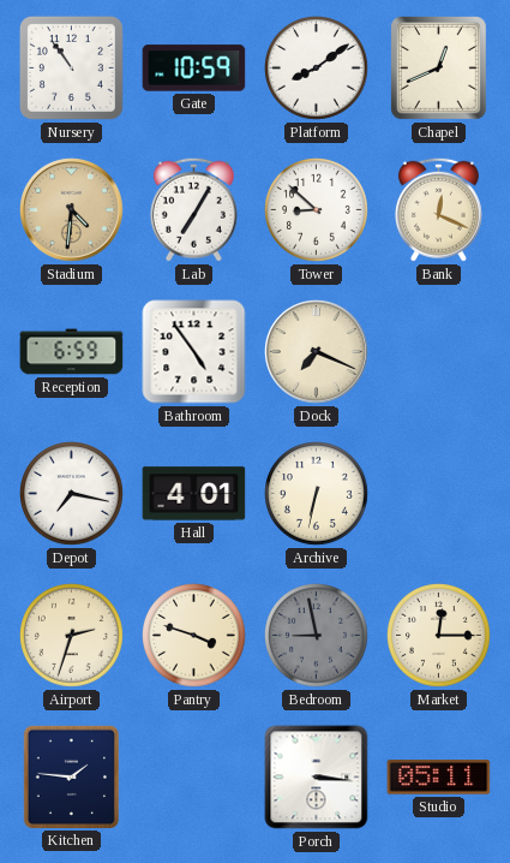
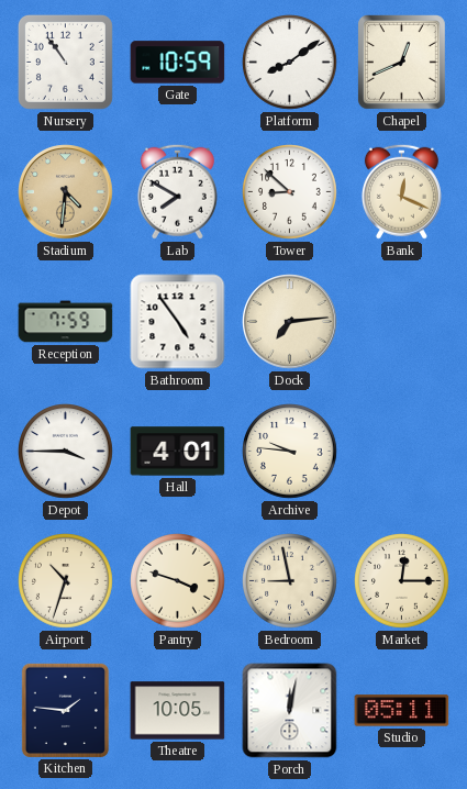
Lab: 7:05 -> 7:50 (177, 191)
Reception: 6:59 -> 7:59 (66, 322)
Dock: 7:19 -> 7:14 (290, 322)
Depot: 7:17 -> 3:45 (66, 452)
Archive: 6:32 -> 9:46 (290, 452)
Airport: 2:33 -> 10:33 (66, 581)
Bedroom dial: grey -> cream (290, 581)
Theatre: none -> 10:05 (178, 711)
Porch: 3:16 -> 12:02 (290, 711)
